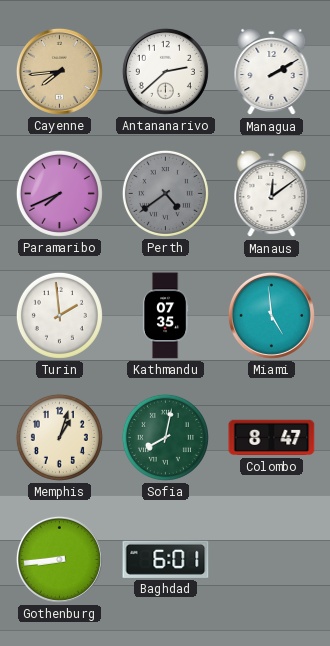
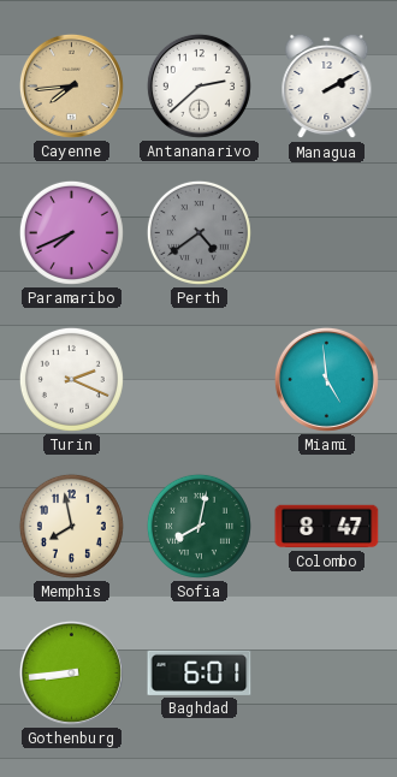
Manaus: 12:09 -> none (272, 194)
Turin: 1:59 -> 2:19 (71, 379)
Kathmandu: 07:35 -> none (165, 316)
Memphis: 1:03 -> 7:58 (71, 526)
